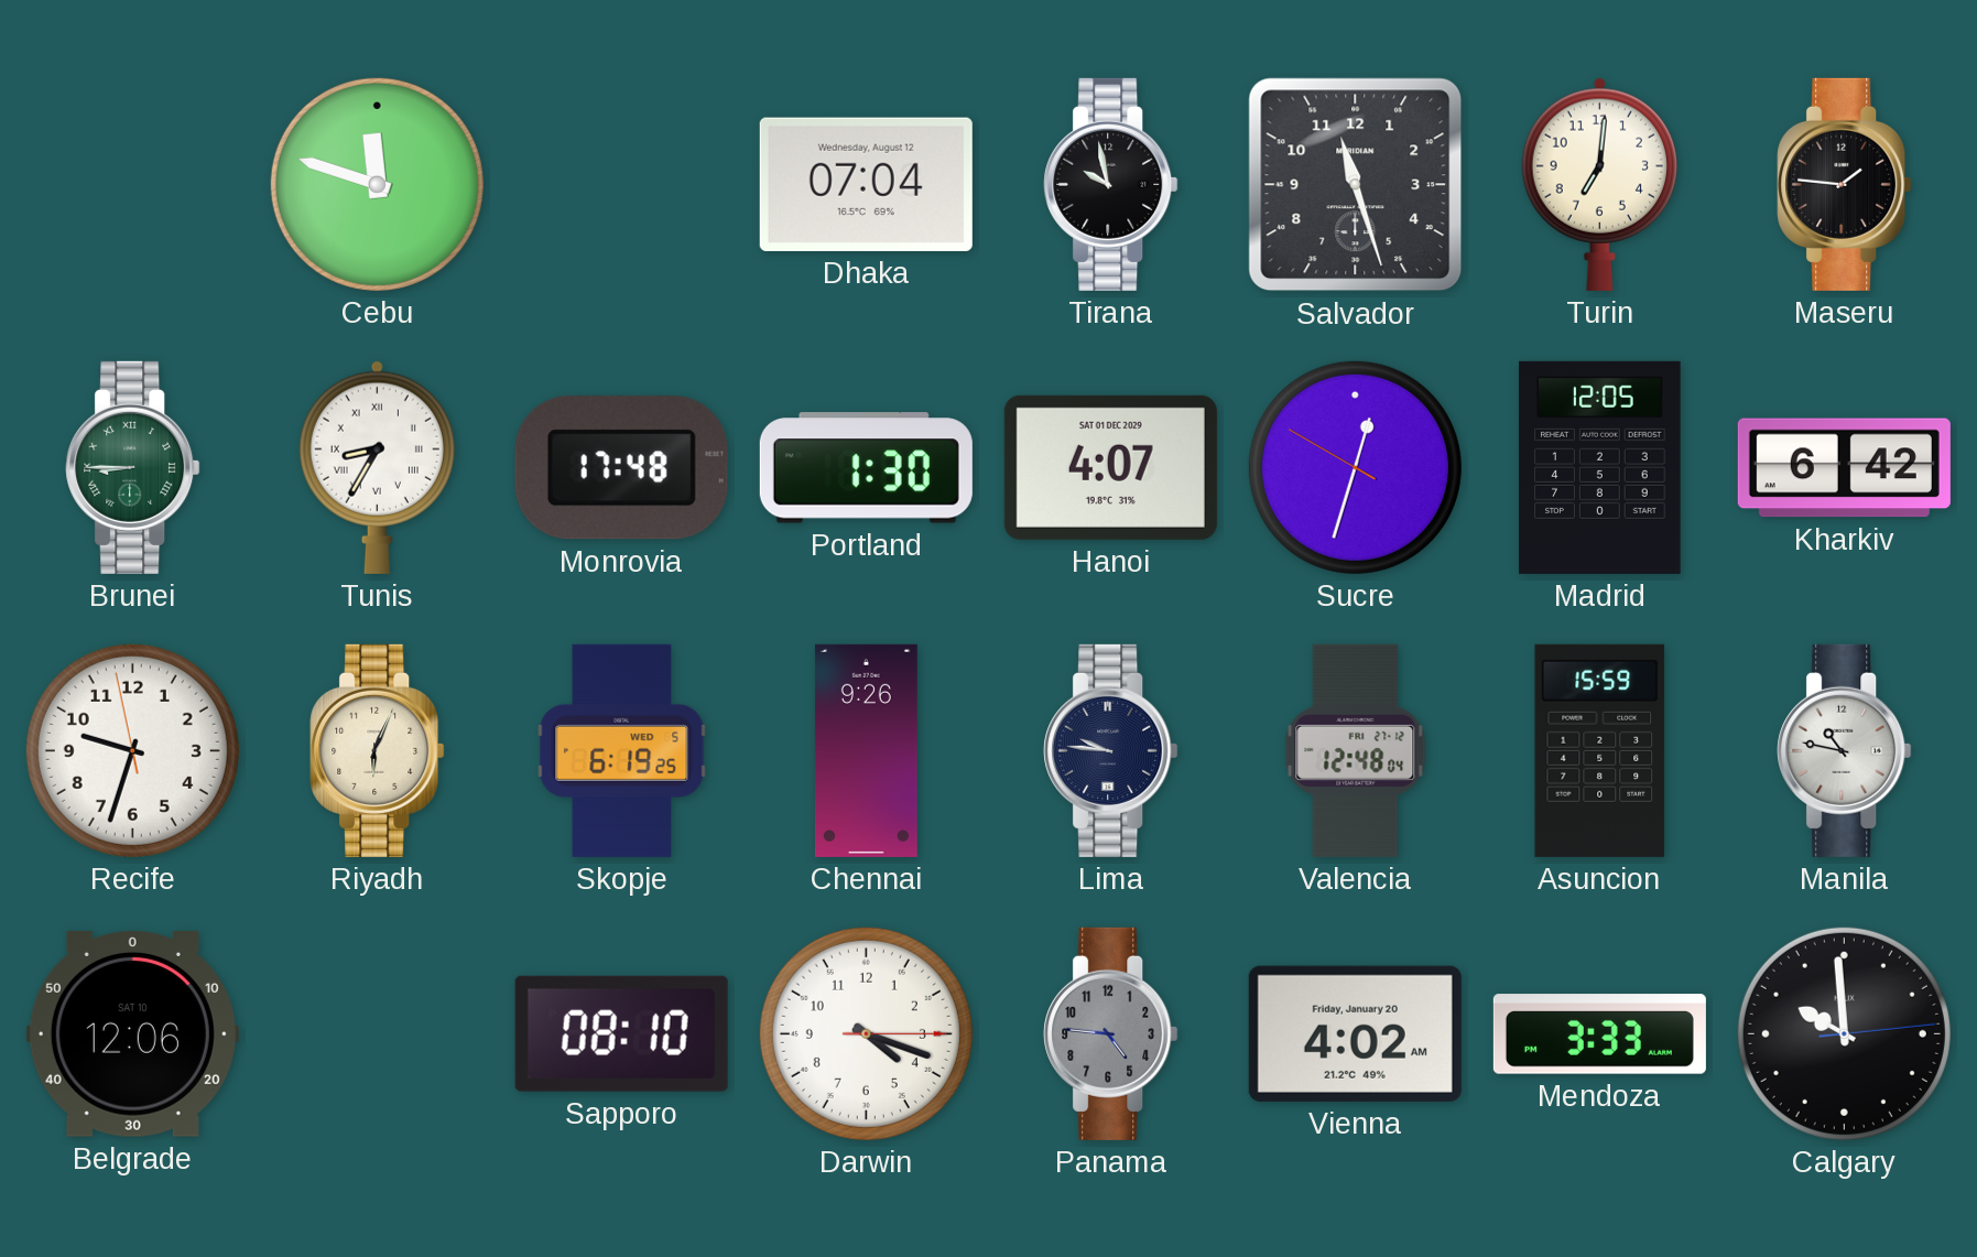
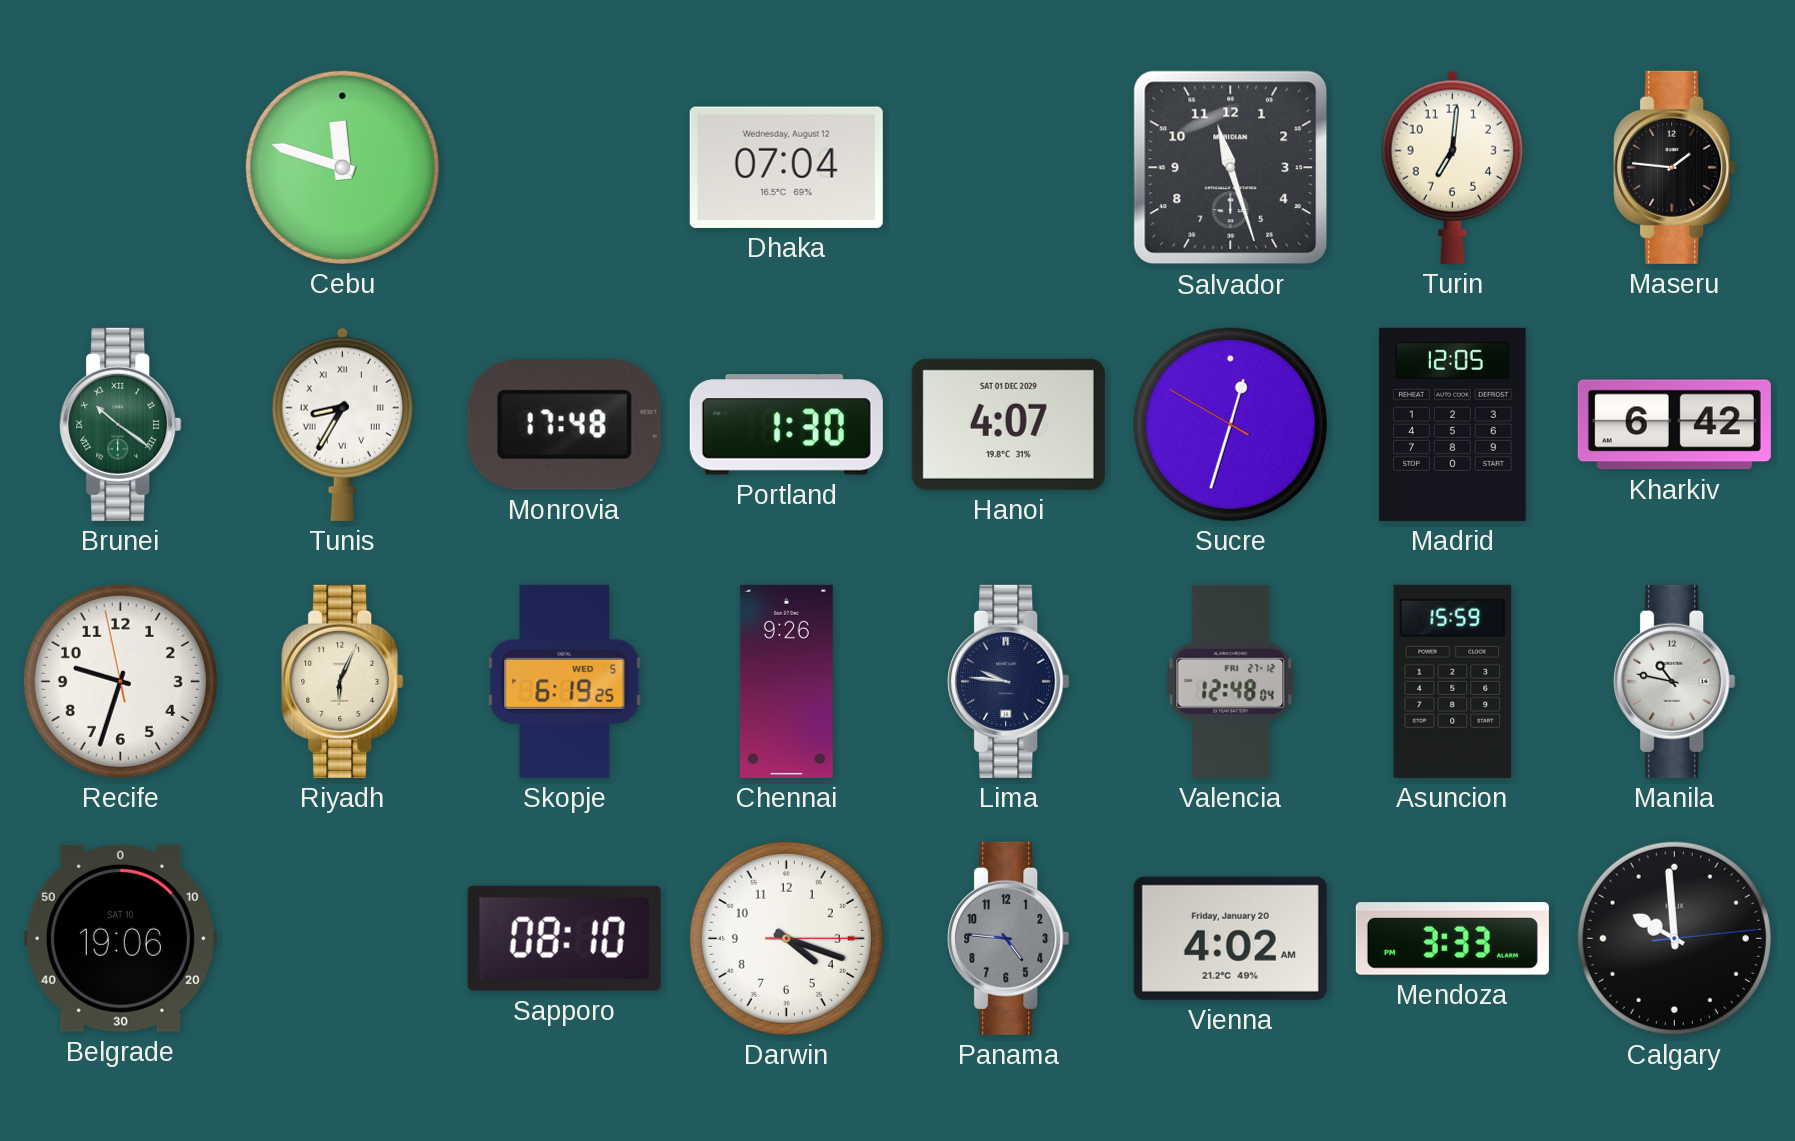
Tirana: 9:58 -> none (1111, 184)
Brunei: 8:45 -> 10:21 (121, 424)
Belgrade: 12:06 -> 19:06 (120, 939)
